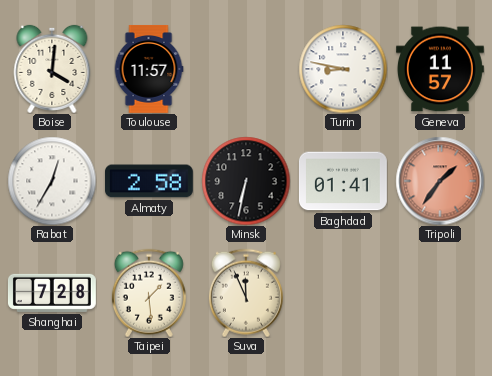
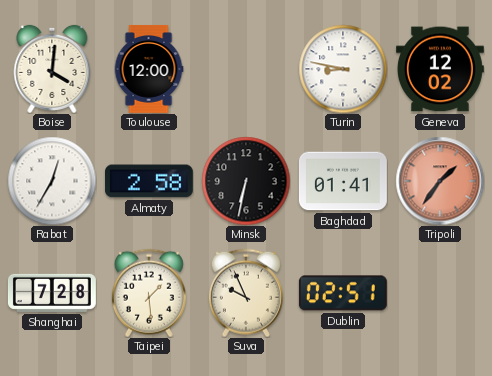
Toulouse: 11:57 -> 12:00 (149, 69)
Geneva: 11:57 -> 12:02 (440, 69)
Suva: 11:56 -> 9:56 (246, 293)
Dublin: none -> 02:51 (343, 293)
